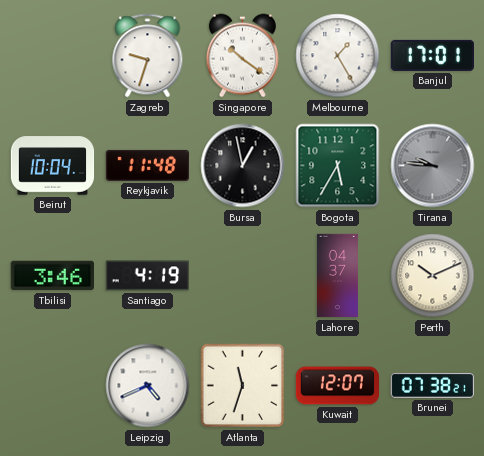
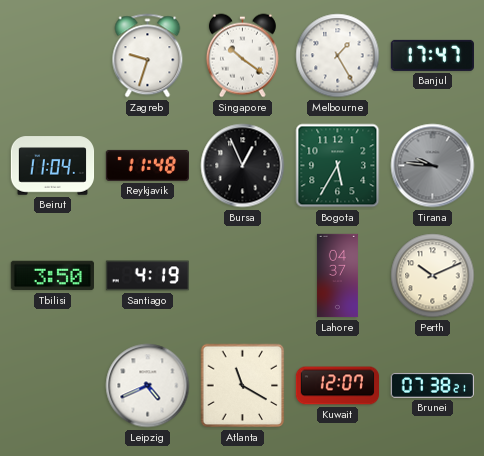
Banjul: 17:01 -> 17:47 (432, 55)
Beirut: 10:04 -> 11:04 (53, 166)
Bursa: 12:58 -> 12:56 (243, 166)
Tbilisi: 3:46 -> 3:50 (52, 276)
Atlanta: 11:33 -> 11:20 (243, 386)
